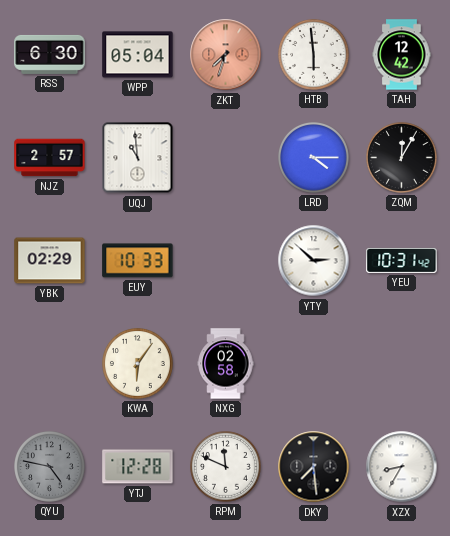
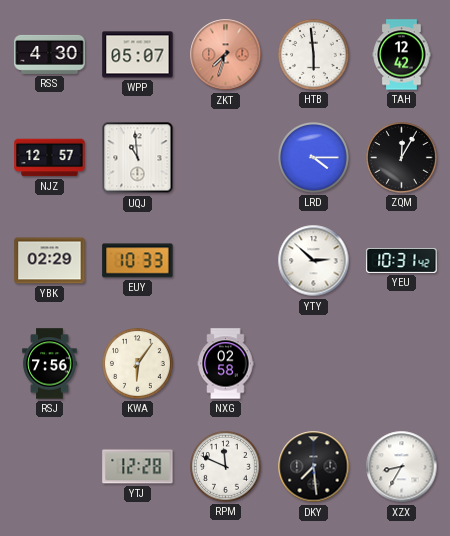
RSS: 6:30 -> 4:30 (50, 54)
WPP: 05:04 -> 05:07 (138, 55)
NJZ: 2:57 -> 12:57 (50, 158)
RSJ: none -> 7:56 (50, 364)
QYU: 4:47 -> none (50, 467)
